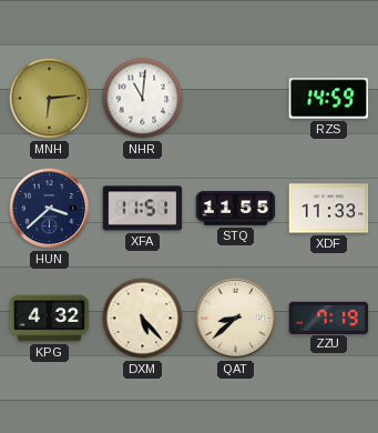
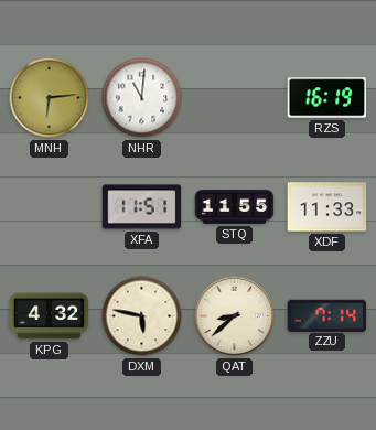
RZS: 14:59 -> 16:19 (327, 98)
HUN: 3:38 -> none (50, 209)
DXM: 5:23 -> 5:47 (142, 316)
ZZU: 7:19 -> 7:14 (327, 315)
